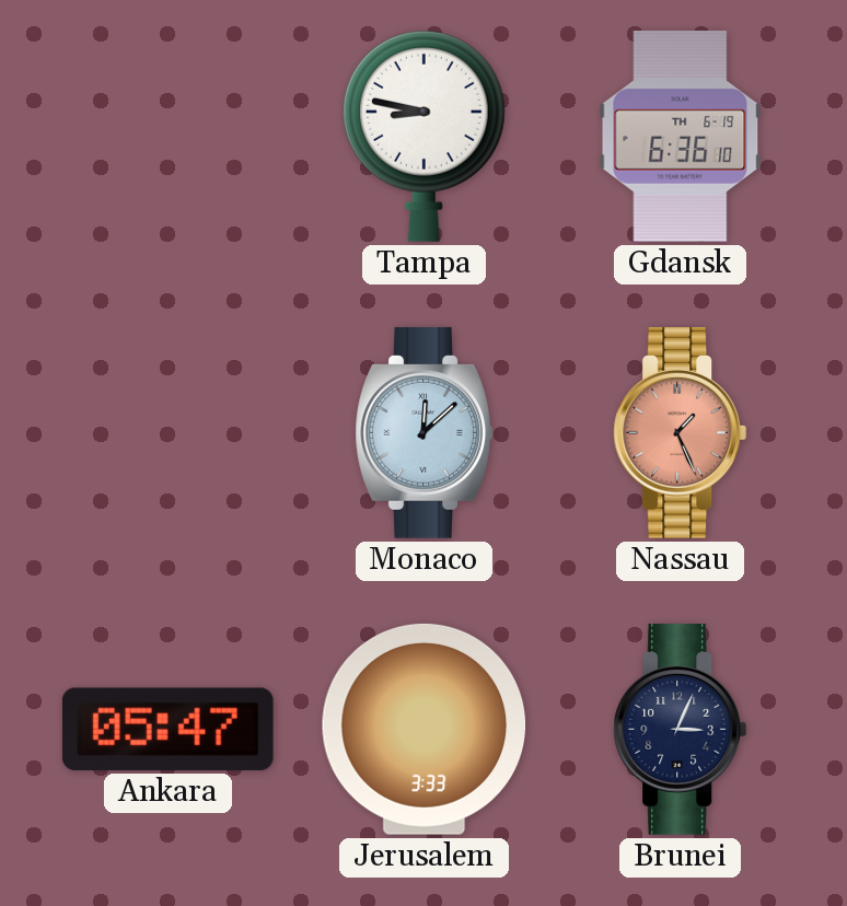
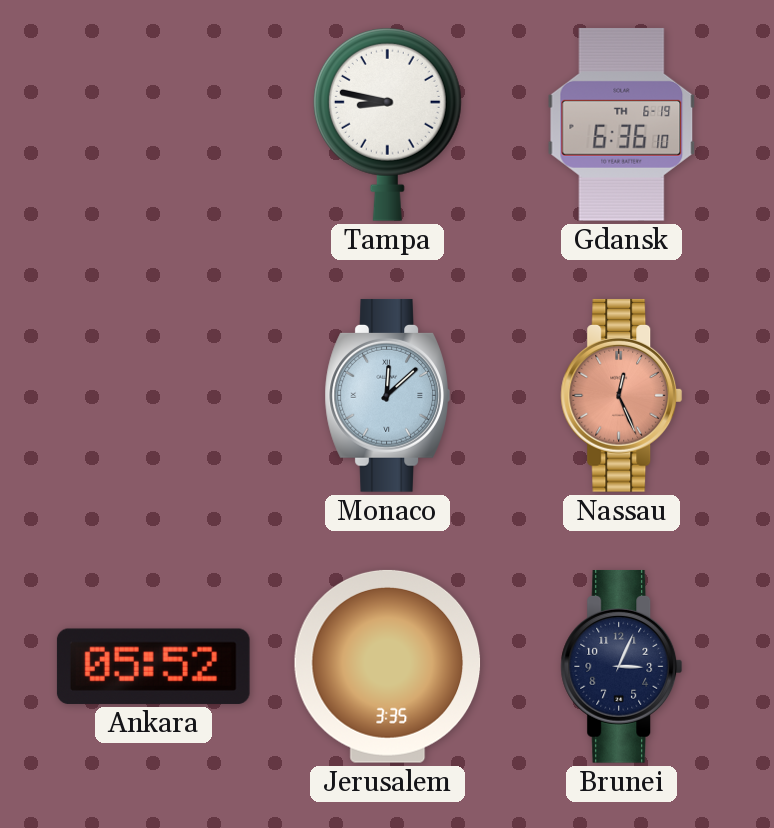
Nassau: 1:26 -> 12:26 (622, 395)
Ankara: 05:47 -> 05:52 (153, 666)
Jerusalem: 3:33 -> 3:35 (387, 666)
